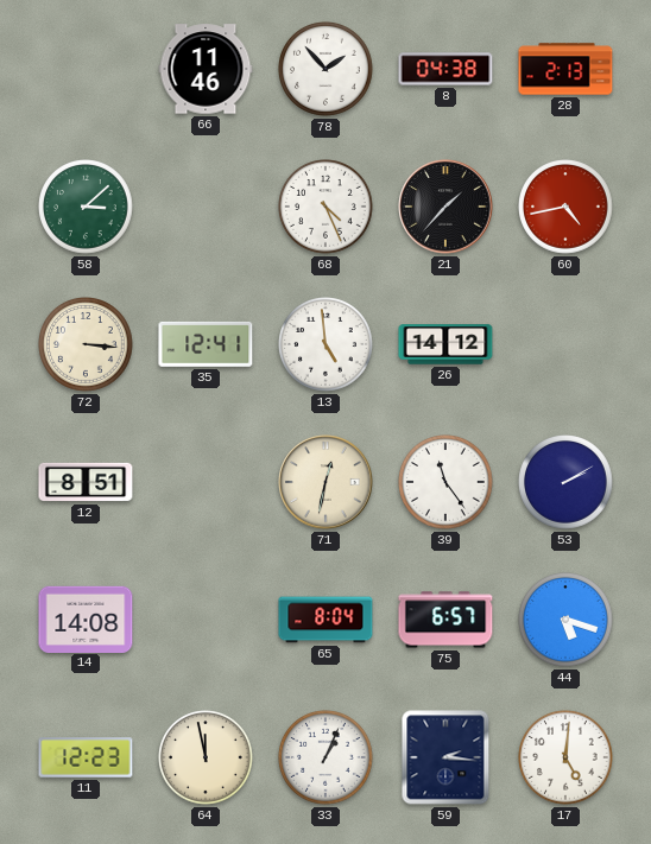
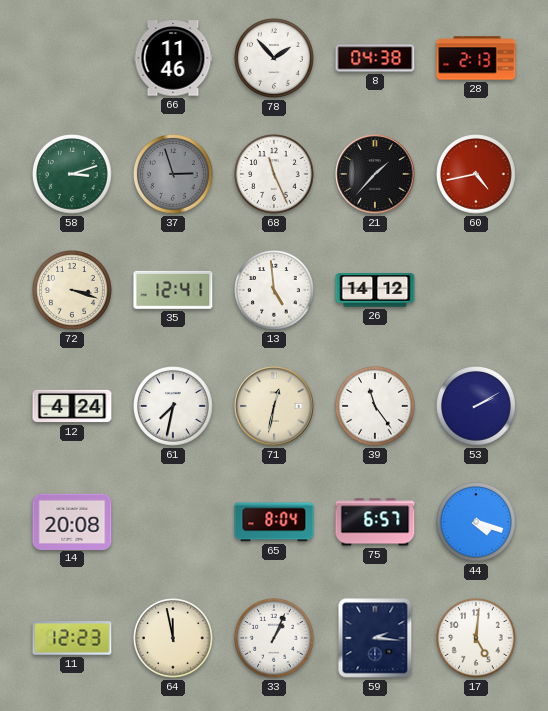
58: 3:08 -> 3:12 (72, 174)
37: none -> 2:57 (173, 174)
68: 4:26 -> 11:26 (274, 174)
72: 3:16 -> 3:18 (72, 290)
12: 8:51 -> 4:24 (72, 406)
61: none -> 7:32 (173, 406)
14: 14:08 -> 20:08 (72, 521)
44: 5:18 -> 4:18 (476, 522)
